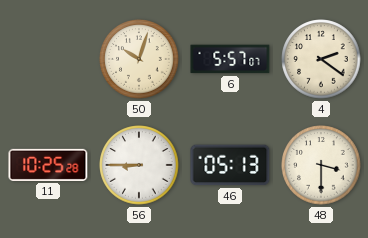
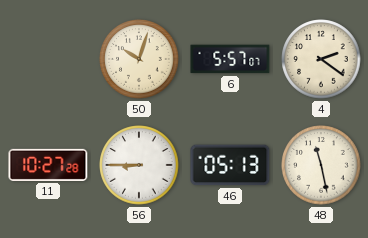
11: 10:25 -> 10:27 (48, 165)
48: 3:30 -> 11:28 (321, 165)
